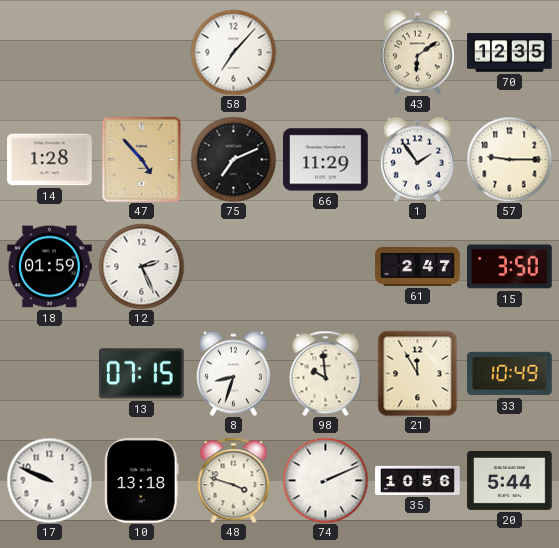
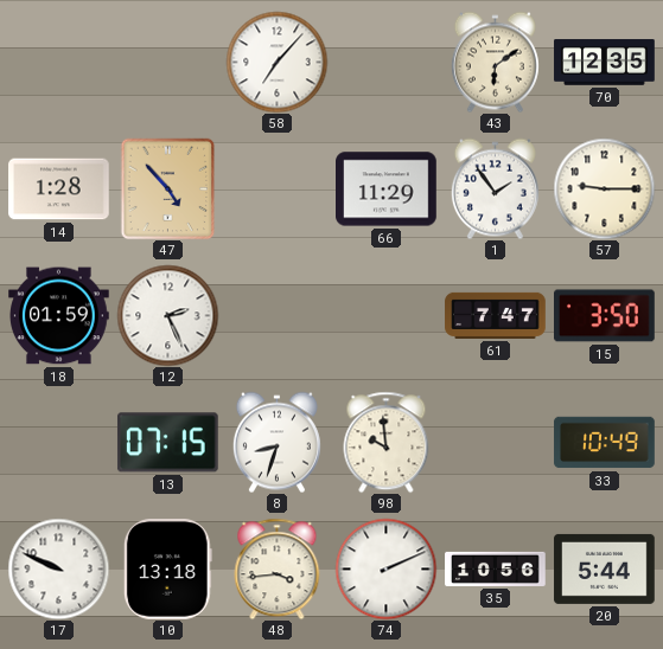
75: 7:11 -> none (233, 159)
61: 2:47 -> 7:47 (496, 315)
21: 11:55 -> none (418, 373)
48: 3:48 -> 3:44 (278, 568)
